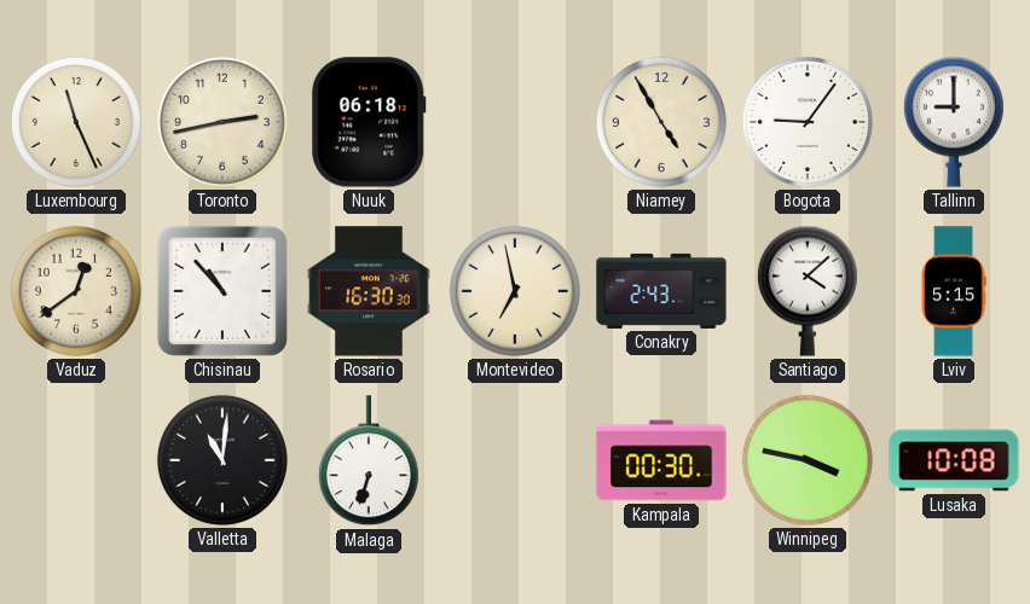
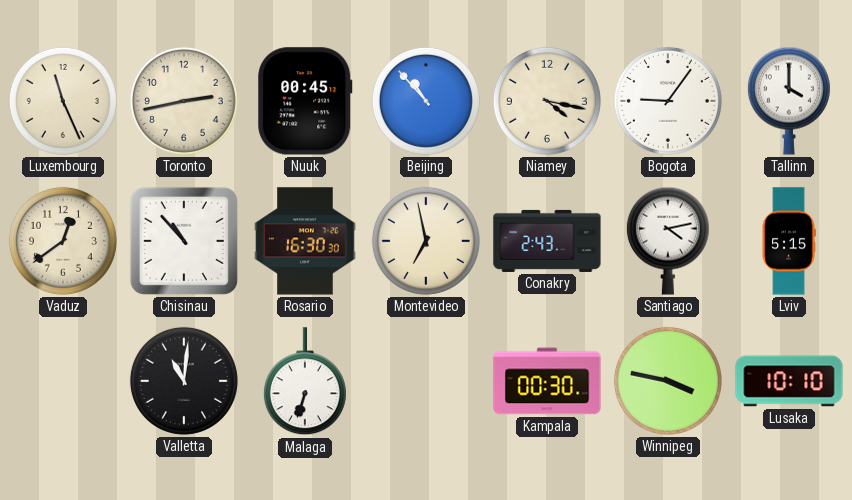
Nuuk: 06:18 -> 00:45 (305, 101)
Beijing: none -> 10:53 (426, 101)
Niamey: 4:55 -> 4:17 (547, 101)
Tallinn: 9:00 -> 4:00 (789, 101)
Santiago: 4:08 -> 4:13 (668, 241)
Lusaka: 10:08 -> 10:10 (789, 381)
